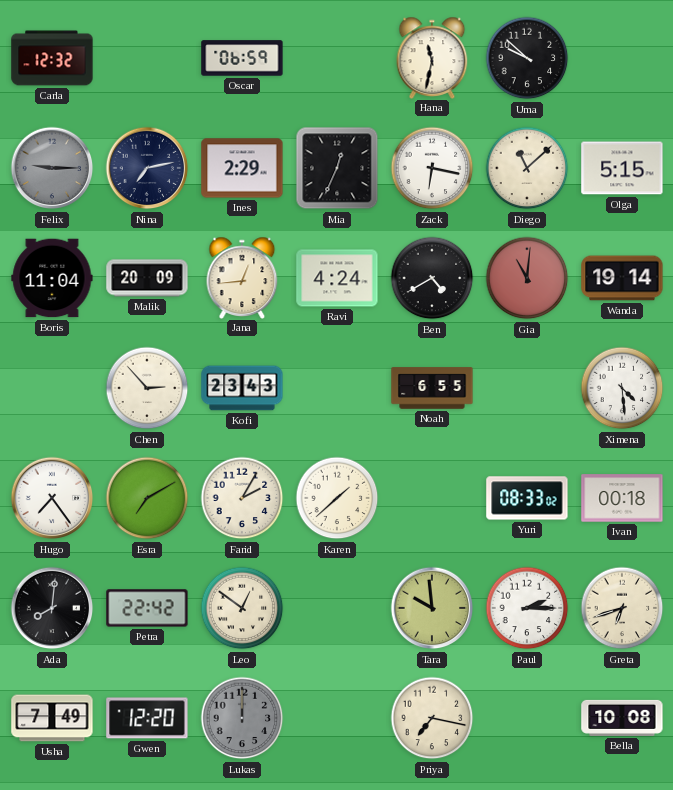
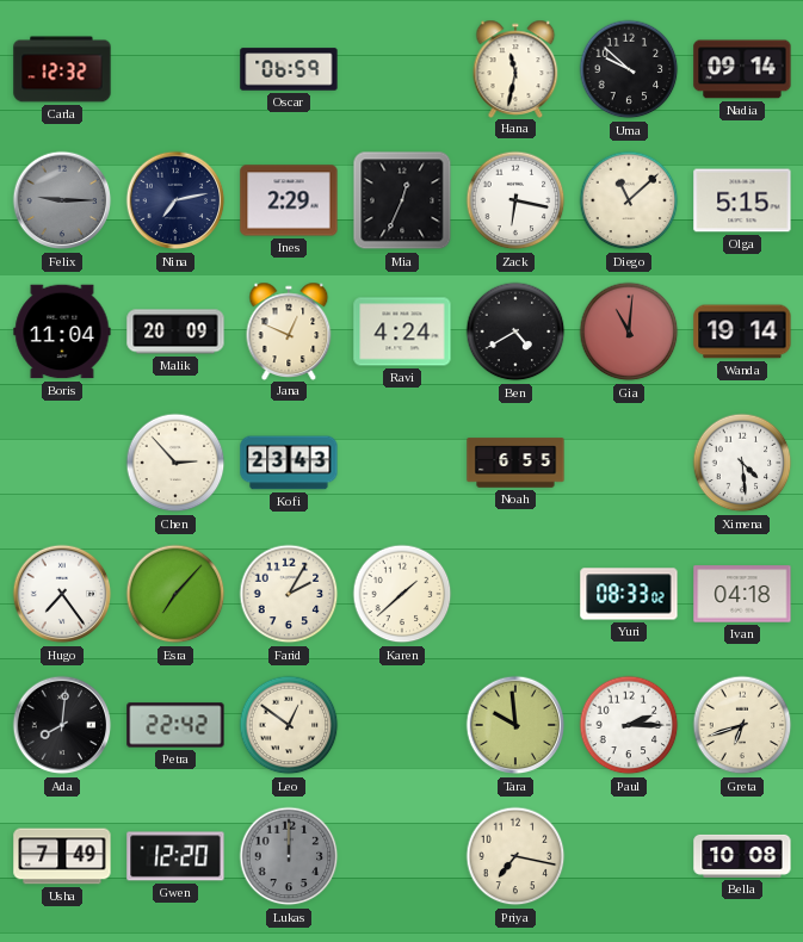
Nadia: none -> 09:14 (742, 69)
Jana: 12:44 -> 12:49 (289, 330)
Esra: 7:10 -> 7:07 (175, 594)
Ivan: 00:18 -> 04:18 (742, 594)
